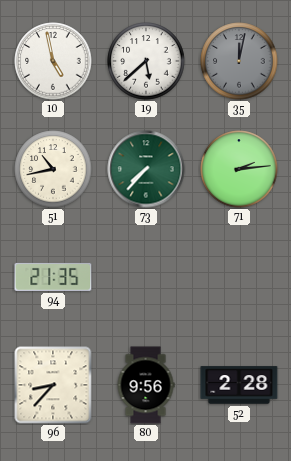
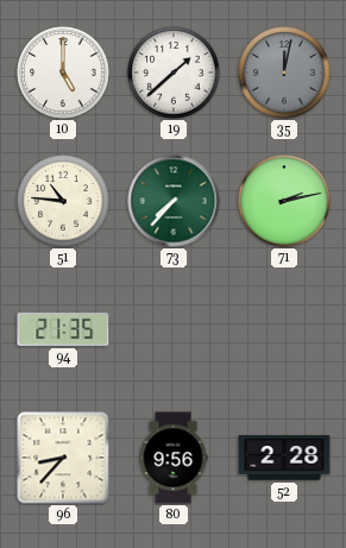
10: 4:58 -> 5:00 (63, 73)
19: 5:38 -> 1:38 (174, 73)
51: 10:43 -> 10:46 (63, 201)
71: 2:14 -> 2:13 (284, 201)
